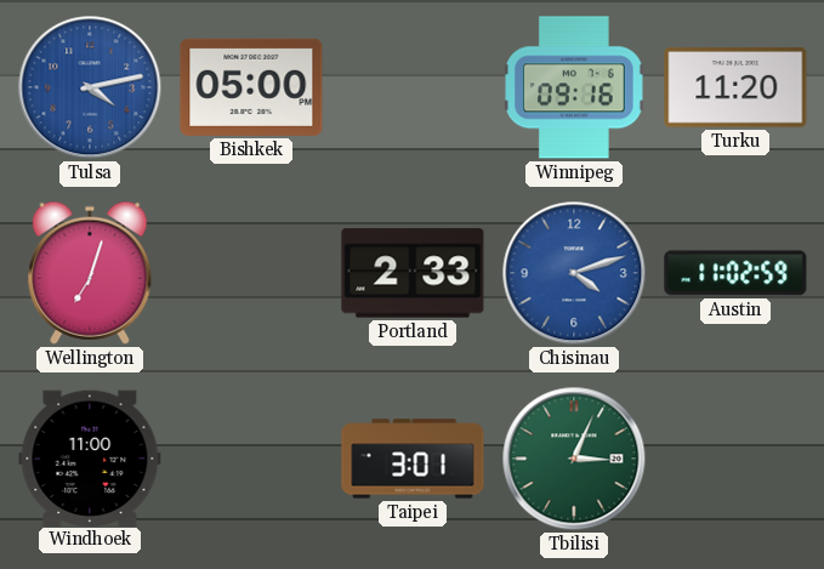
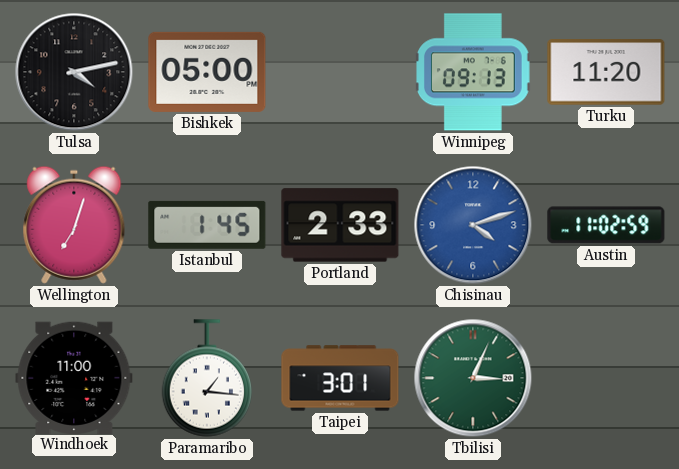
Tulsa dial: blue -> black (74, 72)
Winnipeg: 09:16 -> 09:13 (474, 72)
Istanbul: none -> 1:45 (207, 225)
Paramaribo: none -> 1:16 (206, 378)
